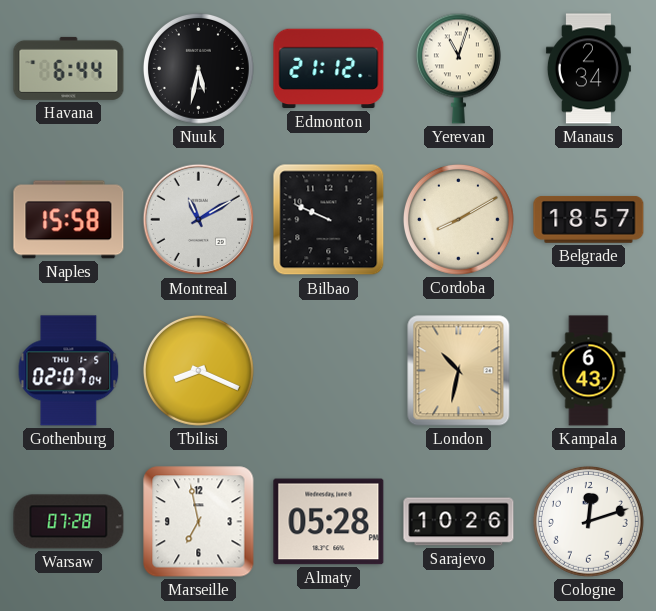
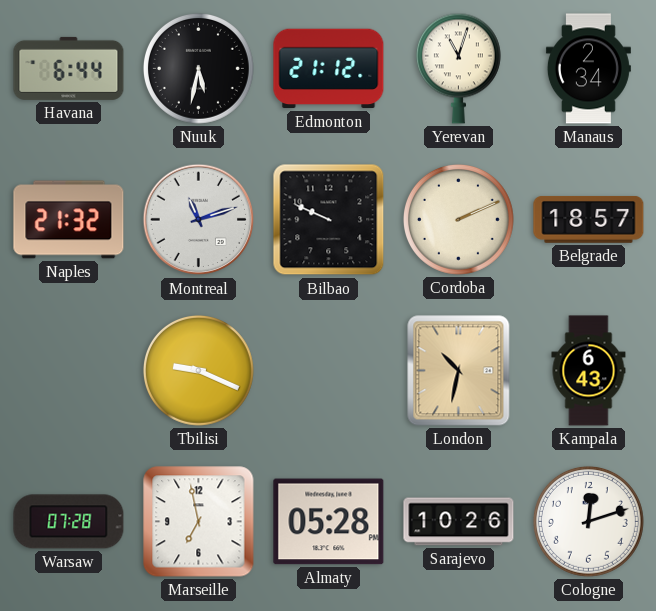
Naples: 15:58 -> 21:32 (69, 220)
Montreal: 11:10 -> 11:12 (199, 220)
Cordoba: 8:10 -> 2:11 (458, 219)
Gothenburg: 02:07 -> none (69, 371)
Tbilisi: 8:19 -> 9:19 (198, 370)
